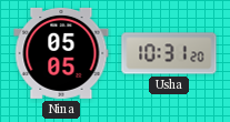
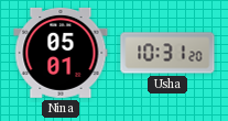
Nina: 05:05 -> 05:01 (61, 53)
